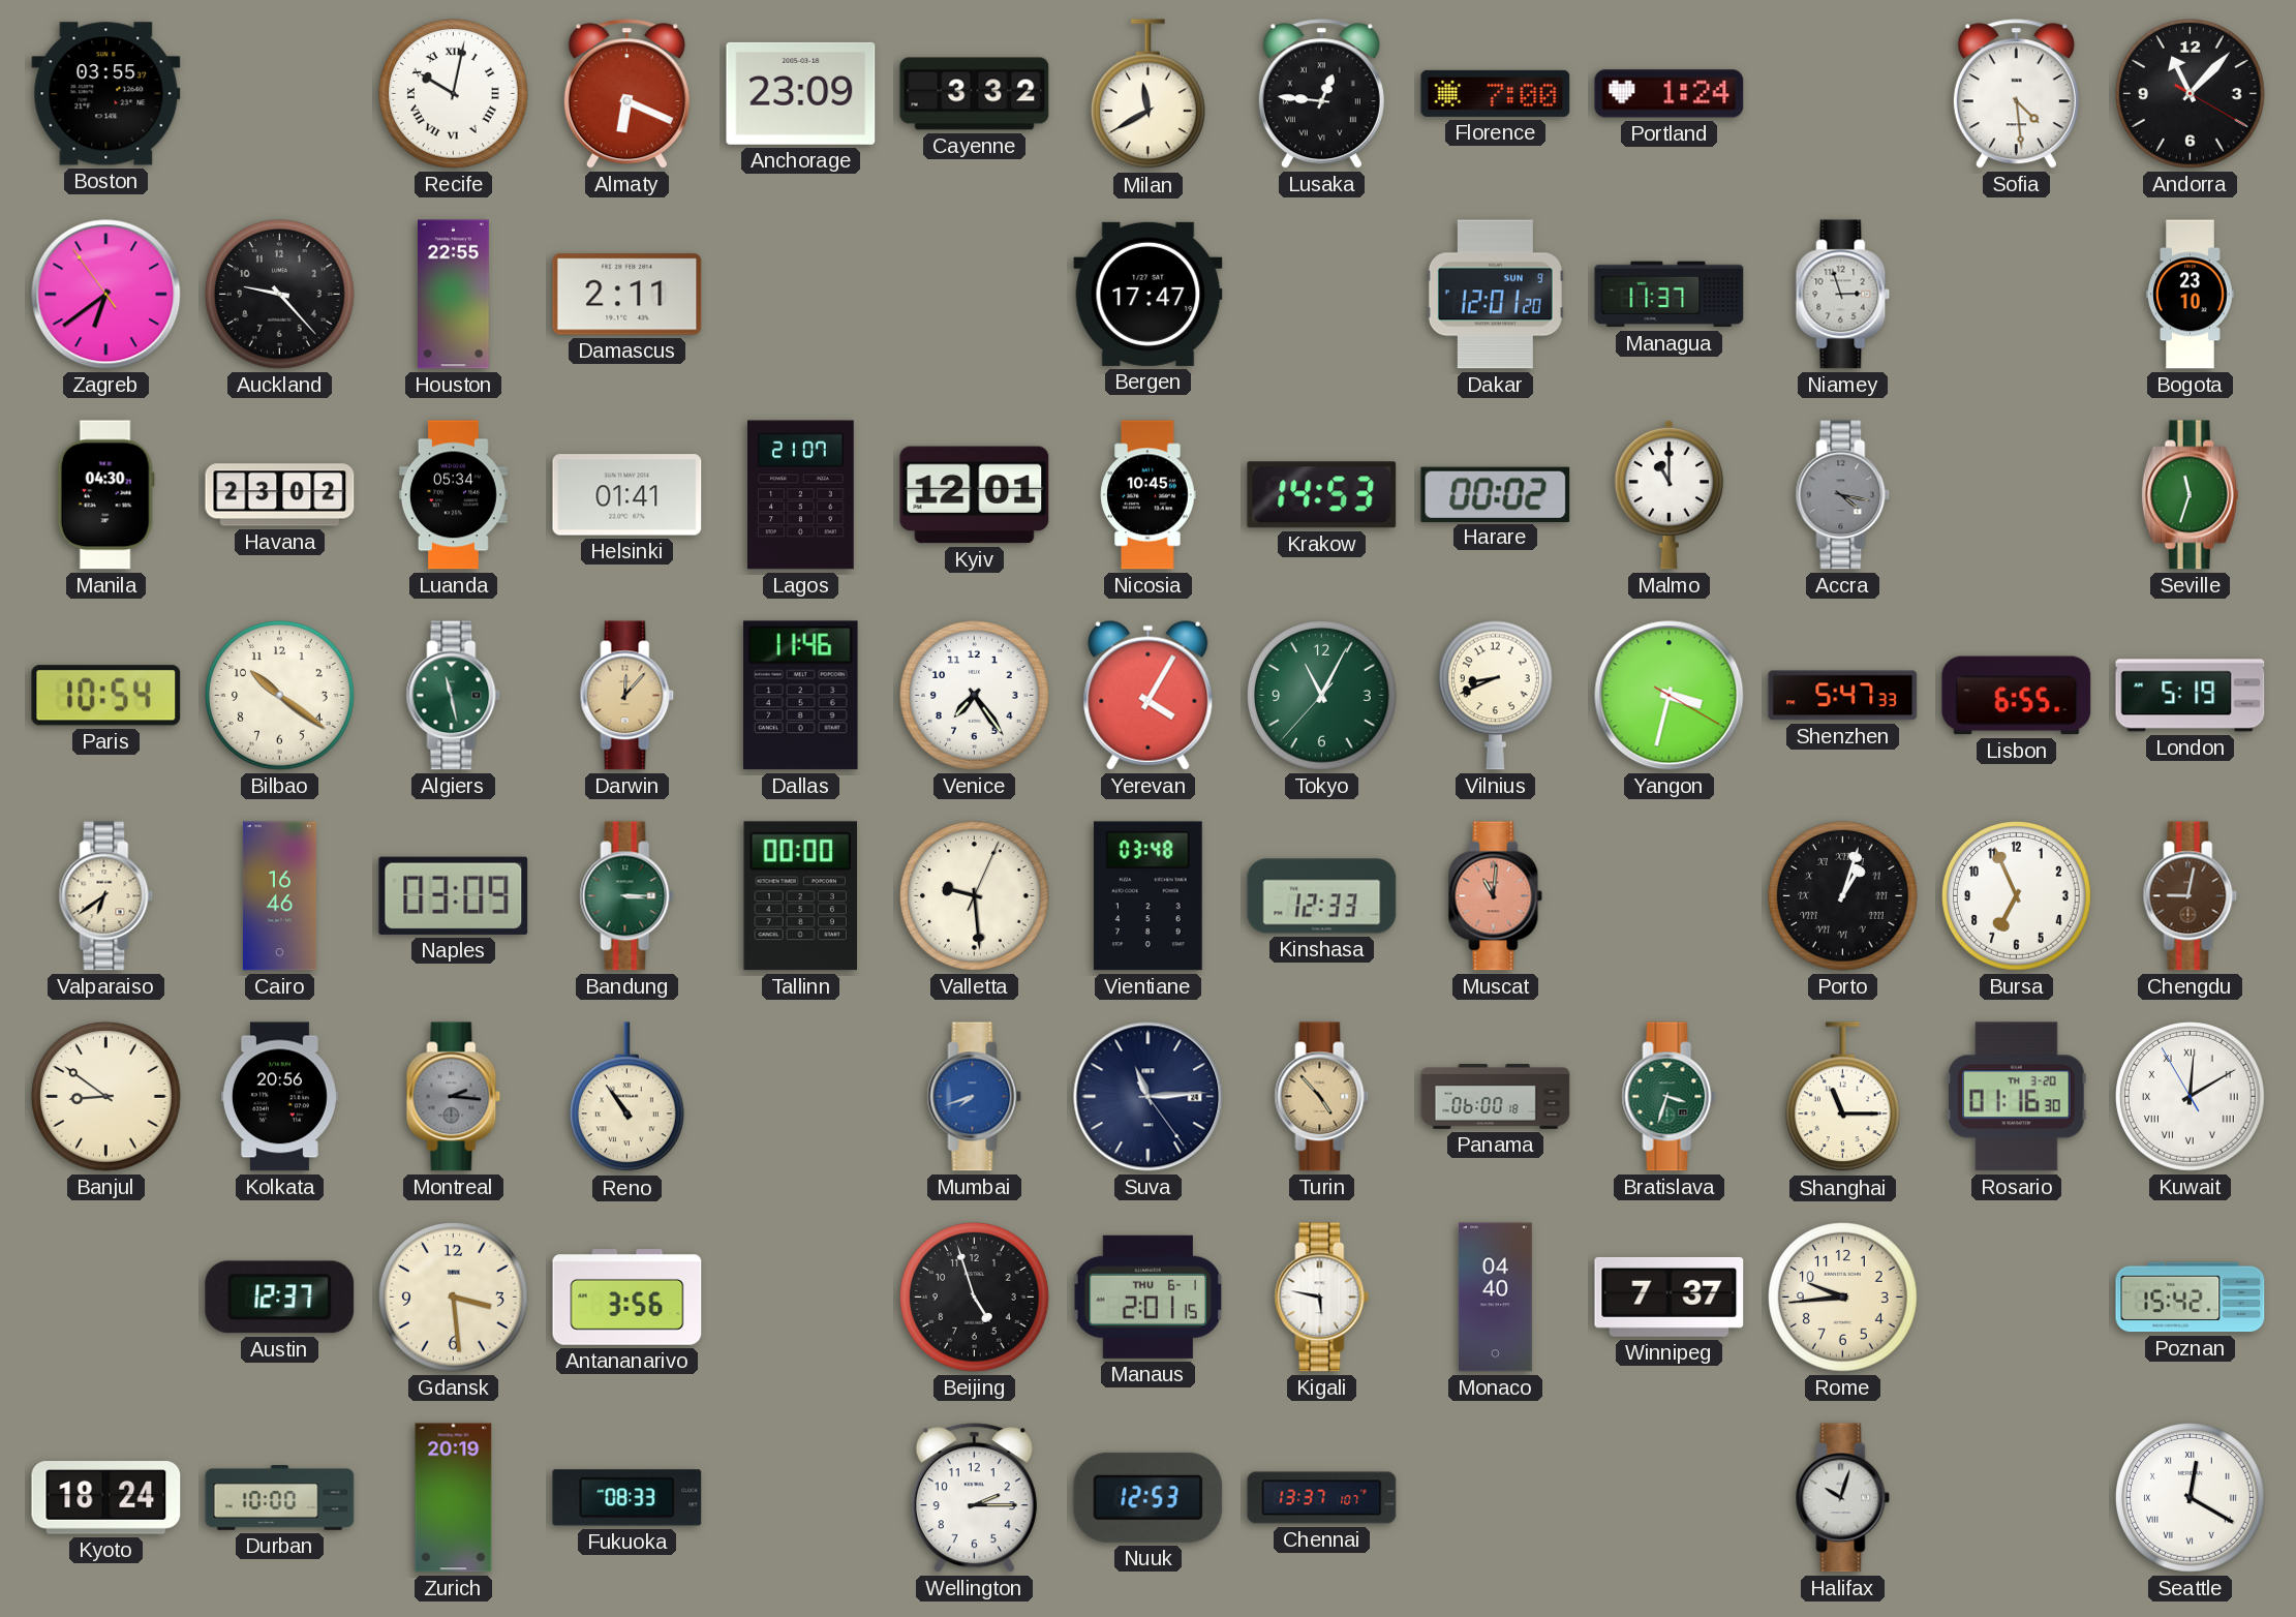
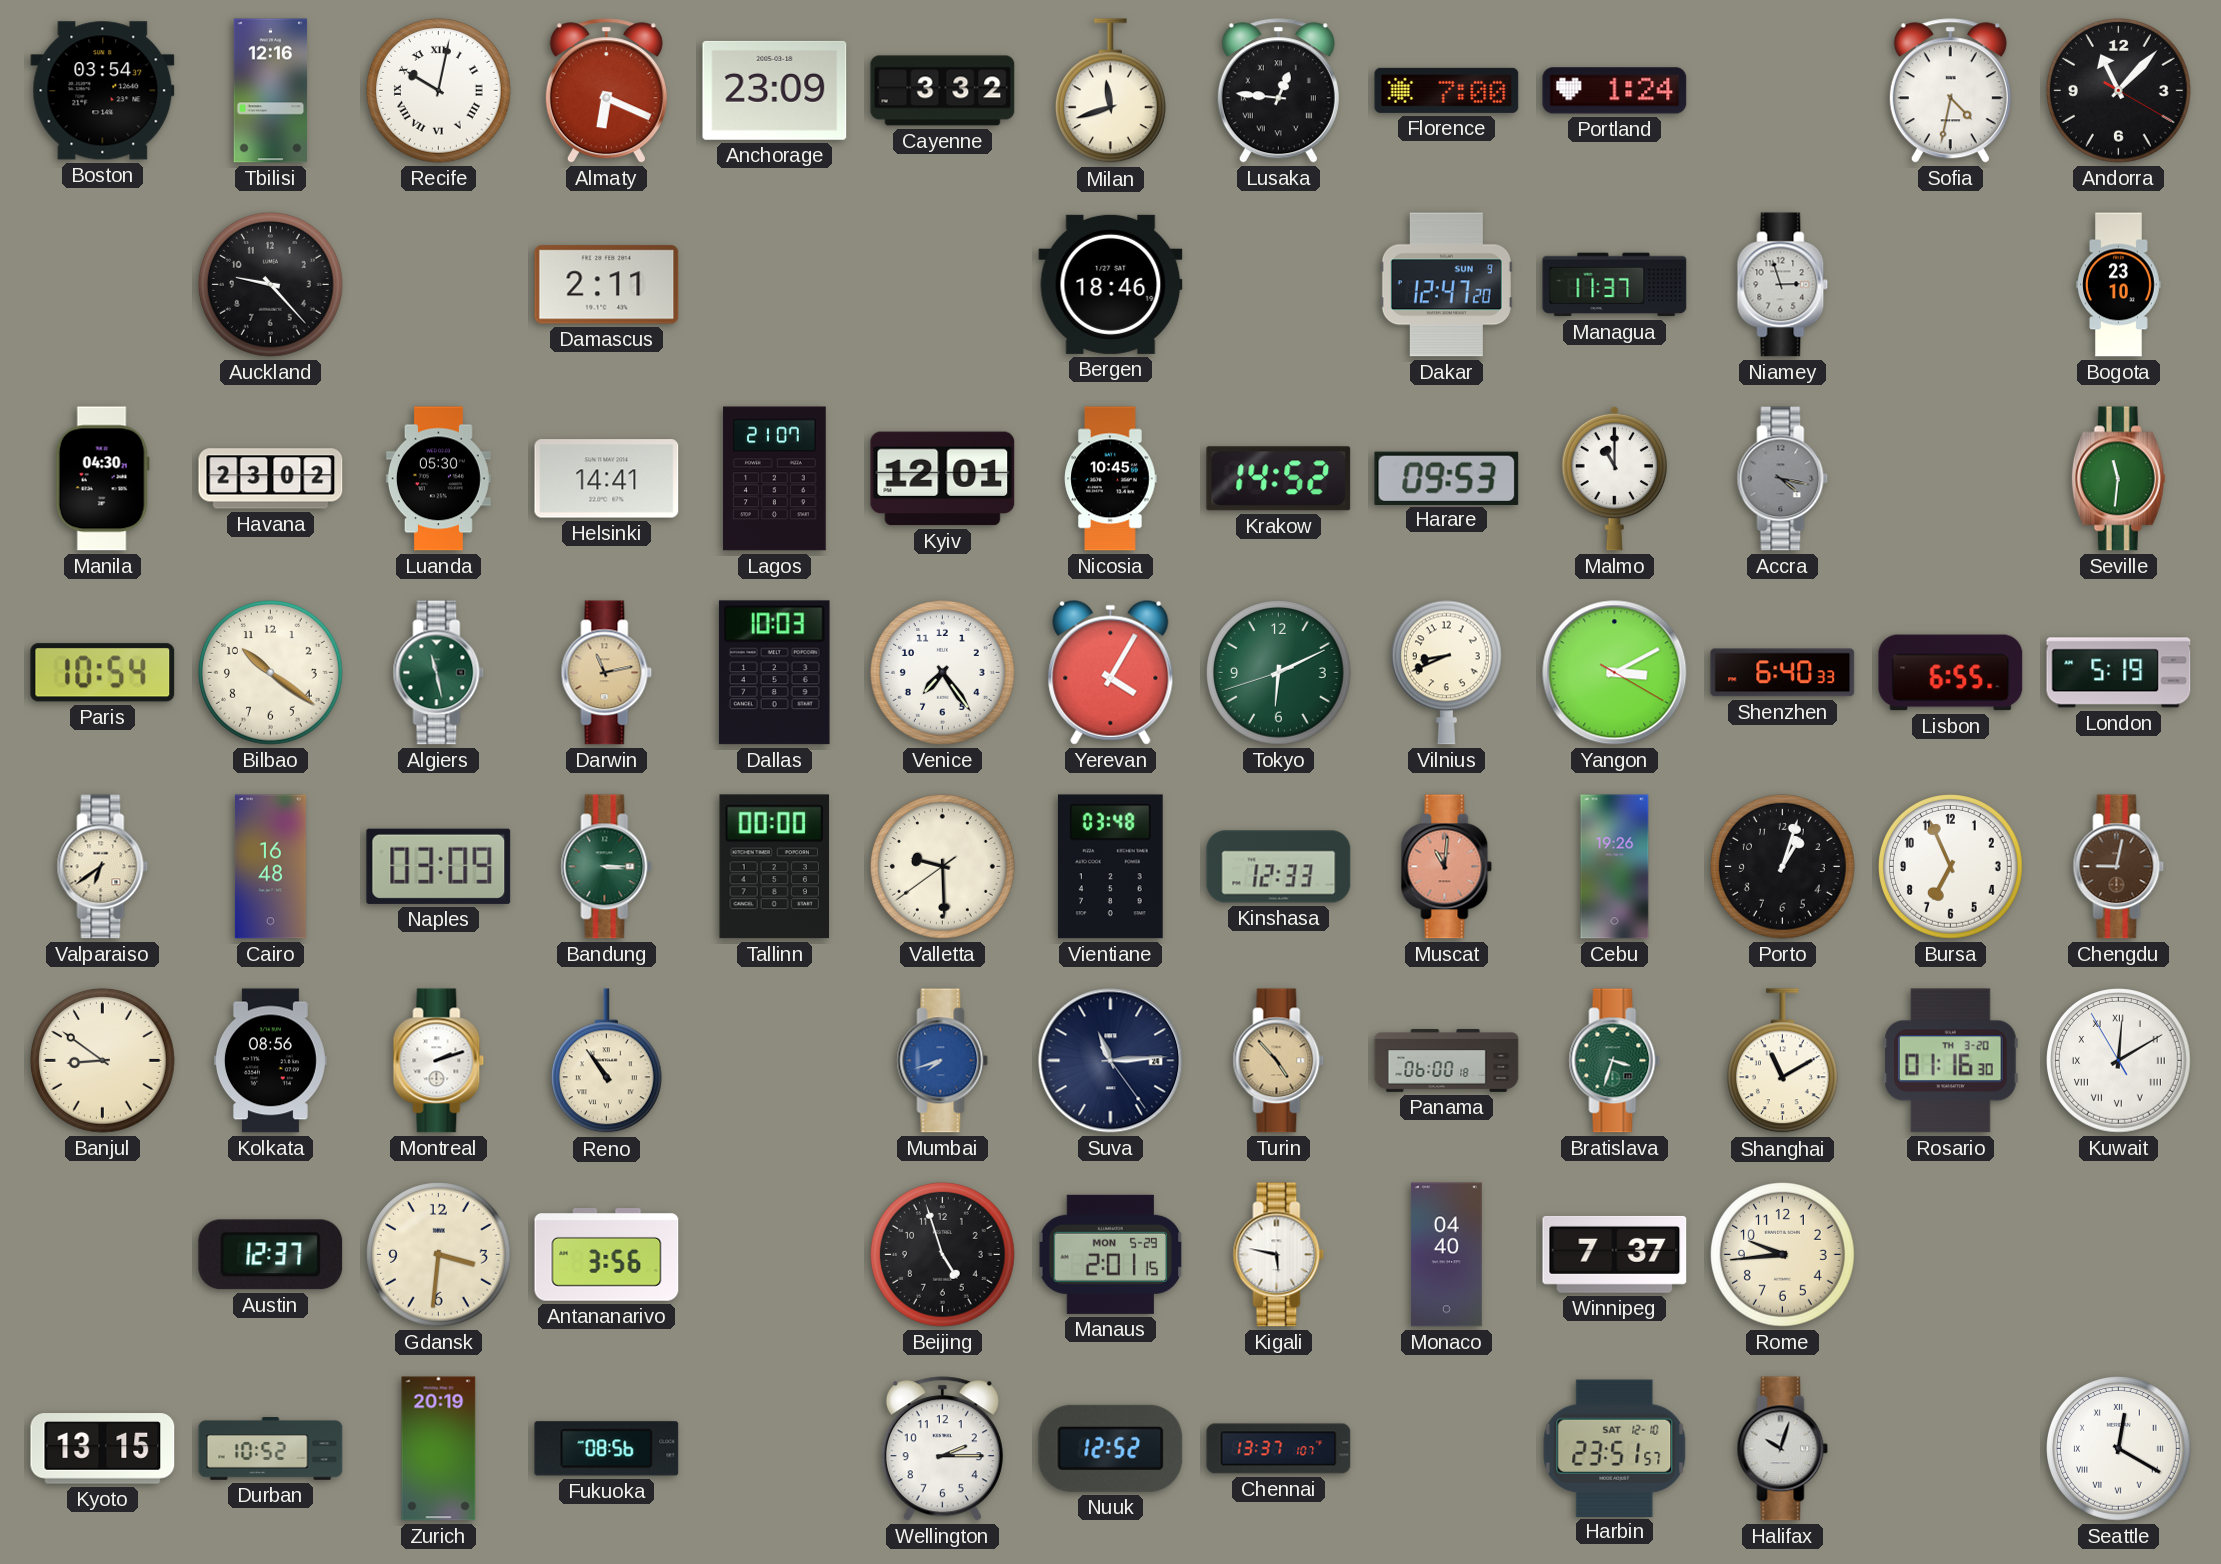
Boston: 03:55 -> 03:54 (103, 91)
Tbilisi: none -> 12:16 (271, 91)
Milan: 11:40 -> 11:42 (1110, 91)
Sofia: 4:29 -> 4:32 (1950, 91)
Zagreb: 6:38 -> none (106, 295)
Houston: 22:55 -> none (454, 295)
Bergen: 17:47 -> 18:46 (1111, 284)
Dakar: 12:01 -> 12:47 (1446, 285)
Luanda: 05:34 -> 05:30 (438, 479)
Helsinki: 01:41 -> 14:41 (607, 479)
Krakow: 14:53 -> 14:52 (1279, 479)
Harare: 00:02 -> 09:53 (1447, 478)
Seville: 11:33 -> 11:31 (2118, 479)
Darwin: 12:07 -> 11:13 (607, 673)
Dallas: 11:46 -> 10:03 (774, 673)
Tokyo: 11:04 -> 6:10 (1279, 673)
Yangon: 3:32 -> 3:10 (1615, 673)
Shenzhen: 5:47 -> 6:40 (1783, 673)
Cairo: 16:46 -> 16:48 (270, 867)
Valletta: 9:29:04 -> 9:29:39 (943, 867)
Cebu: none -> 19:26 (1615, 867)
Porto numerals: Roman -> Arabic (1783, 867)
Kolkata: 20:56 -> 08:56 (270, 1061)
Montreal: 2:16 -> 2:12 (439, 1061)
Montreal dial: grey -> white (439, 1061)
Shanghai: 11:15 -> 11:10 (1782, 1061)
Gdansk: 3:29 -> 3:31 (439, 1255)
Manaus date: THU 6-1 -> MON 5-29 (1110, 1254)
Poznan: 15:42 -> none (2191, 1298)
Kyoto: 18:24 -> 13:15 (103, 1449)
Durban: 10:00 -> 10:52 (271, 1449)
Fukuoka: 08:33 -> 08:56 (607, 1449)
Nuuk: 12:53 -> 12:52 (1111, 1448)
Harbin: none -> 23:51 (1615, 1448)
